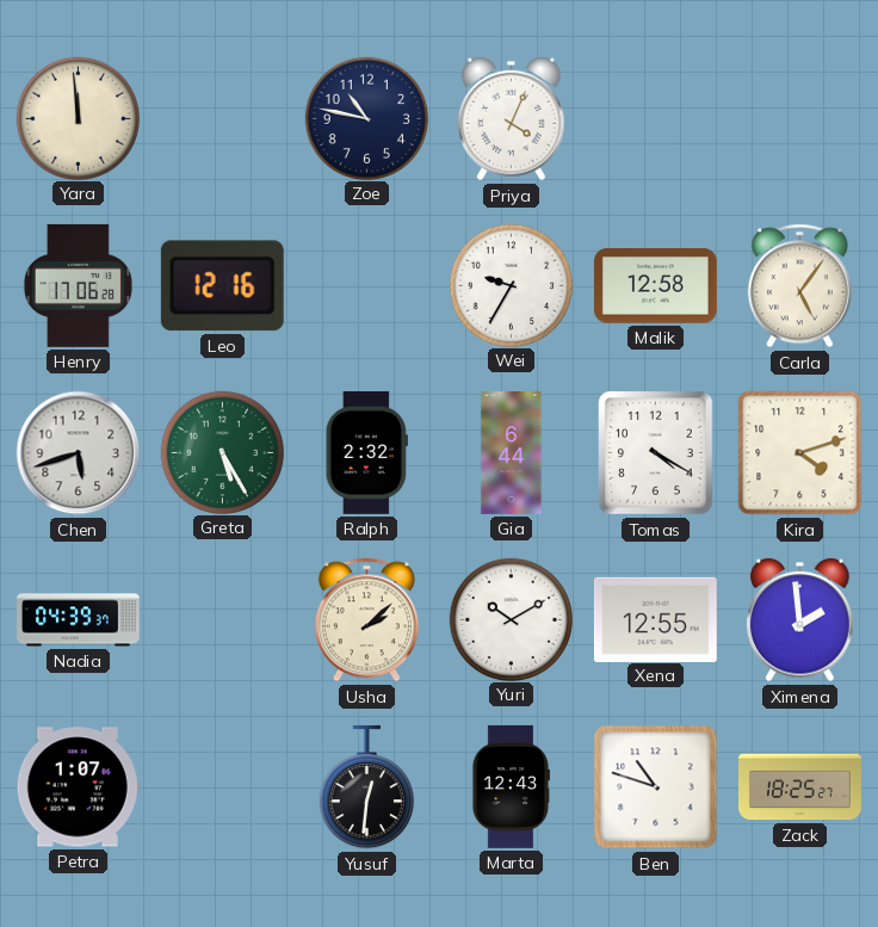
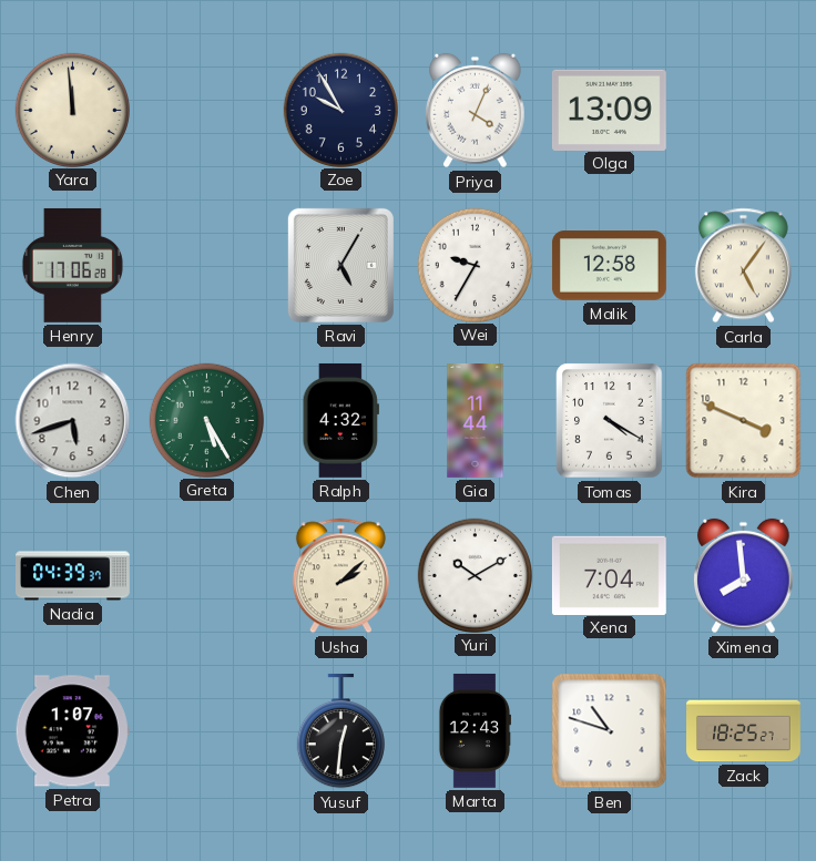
Zoe: 10:47 -> 9:55 (340, 110)
Olga: none -> 13:09 (609, 110)
Leo: 12:16 -> none (222, 286)
Ravi: none -> 5:05 (340, 265)
Ralph: 2:32 -> 4:32 (340, 420)
Gia: 6:44 -> 11:44 (476, 421)
Kira: 4:12 -> 3:49 (744, 421)
Xena: 12:55 -> 7:04 (609, 575)
Ximena: 1:59 -> 7:59 (744, 576)
